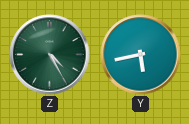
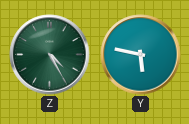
Y: 5:43 -> 5:47 (141, 55)
